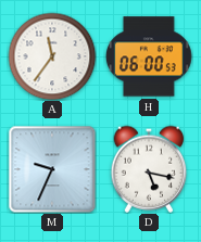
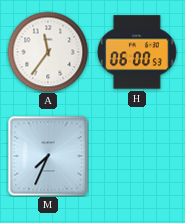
M: 9:34 -> 7:34 (48, 156)
D: 5:17 -> none (149, 169)
